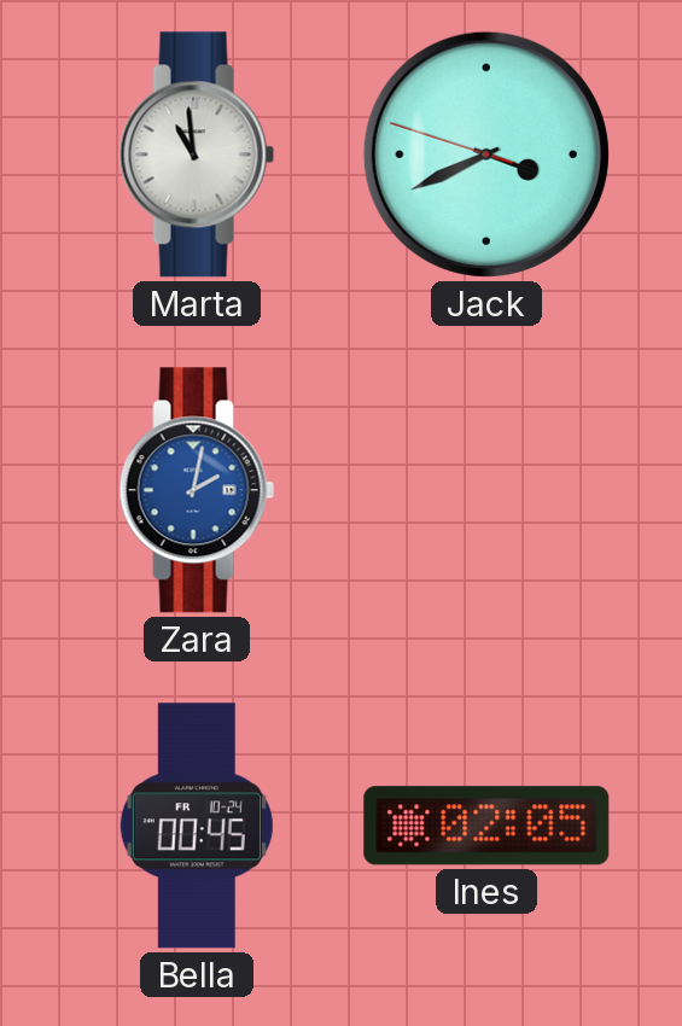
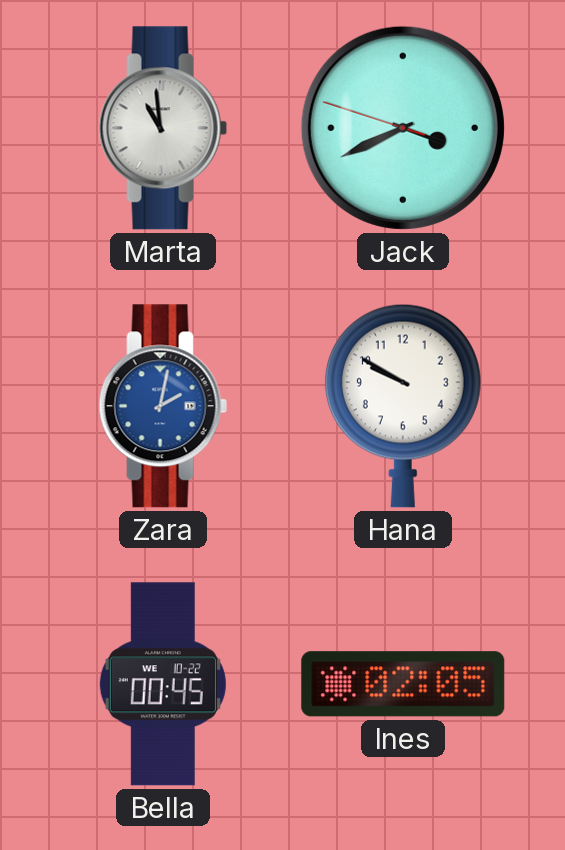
Hana: none -> 9:50 (403, 406)
Bella date: FR 10-24 -> WE 10-22 (163, 684)
